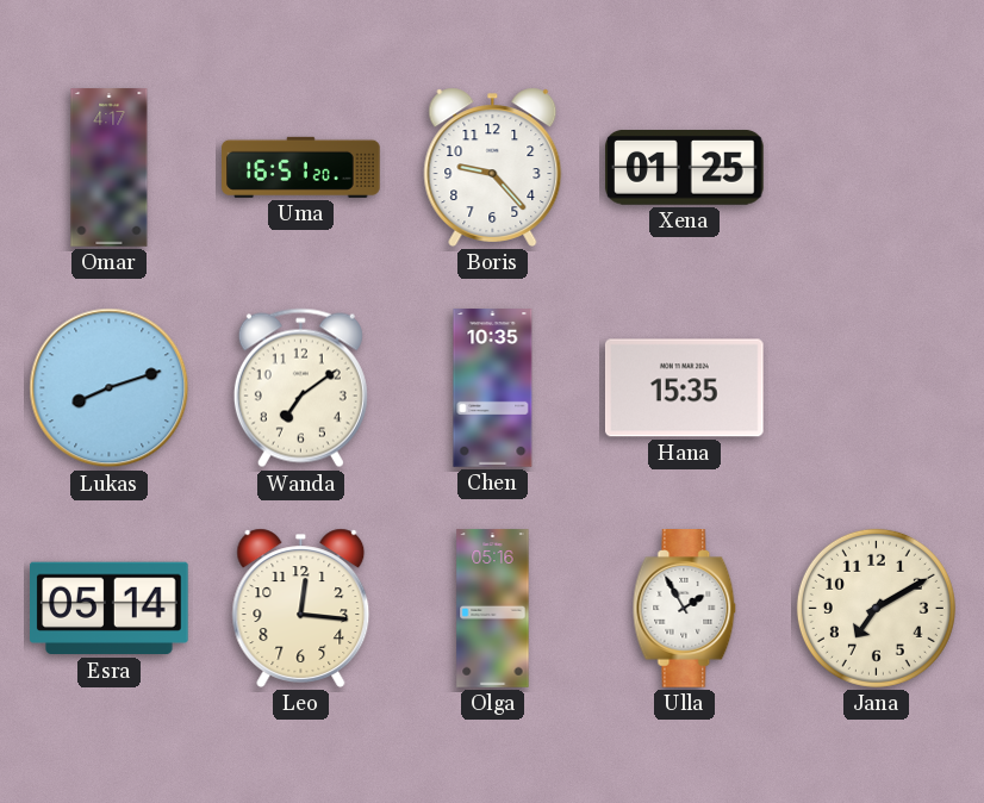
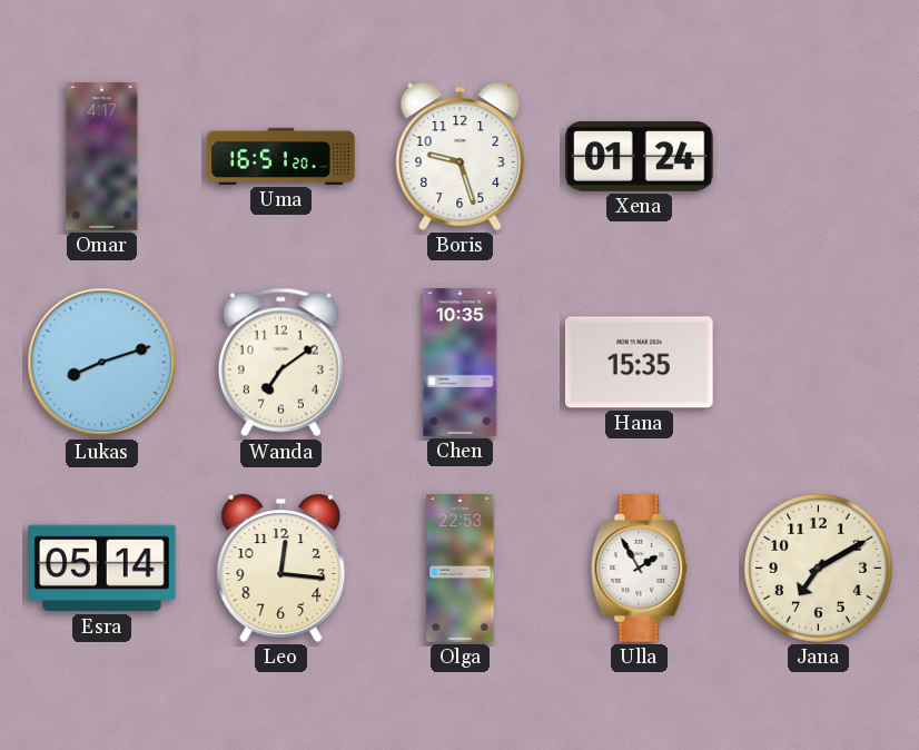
Boris: 9:23 -> 9:27 (461, 156)
Xena: 01:25 -> 01:24 (640, 157)
Olga: 05:16 -> 22:53 (461, 569)
